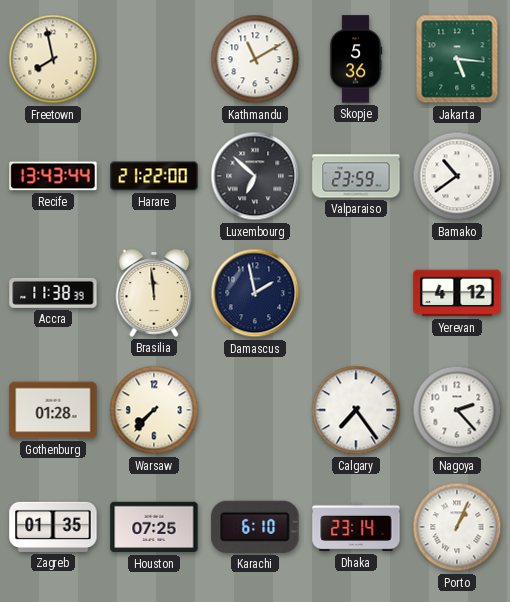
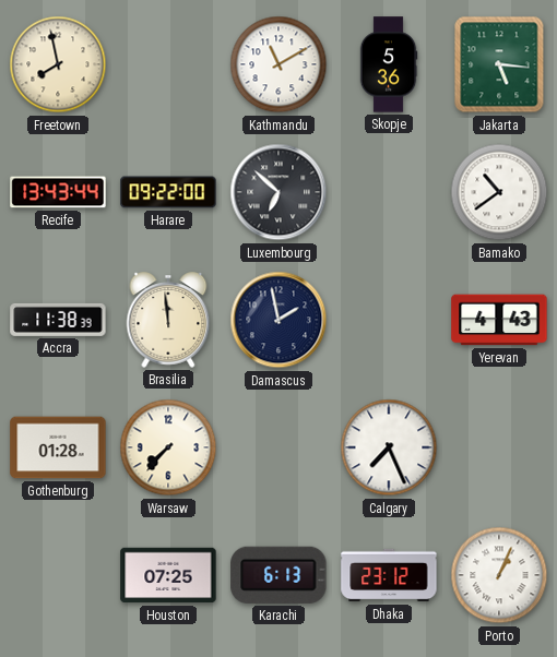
Harare: 21:22 -> 09:22 (168, 192)
Valparaiso: 23:59 -> none (356, 176)
Yerevan: 4:12 -> 4:43 (499, 320)
Calgary: 7:24 -> 7:26 (389, 447)
Nagoya: 2:23 -> none (457, 410)
Zagreb: 01:35 -> none (53, 527)
Karachi: 6:10 -> 6:13 (278, 575)
Dhaka: 23:14 -> 23:12 (389, 575)
